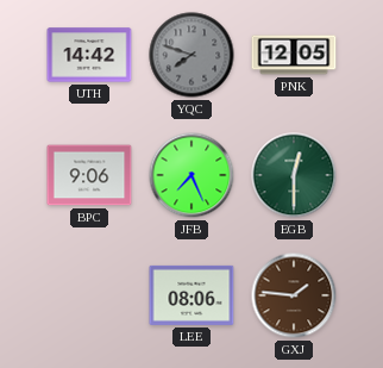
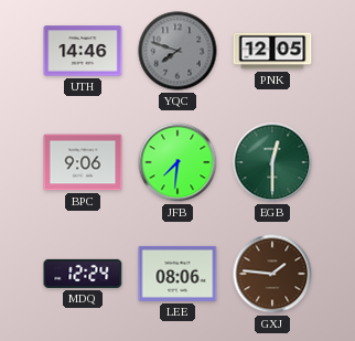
UTH: 14:42 -> 14:46 (83, 51)
JFB: 7:26 -> 7:31 (177, 162)
MDQ: none -> 12:24 (83, 274)
